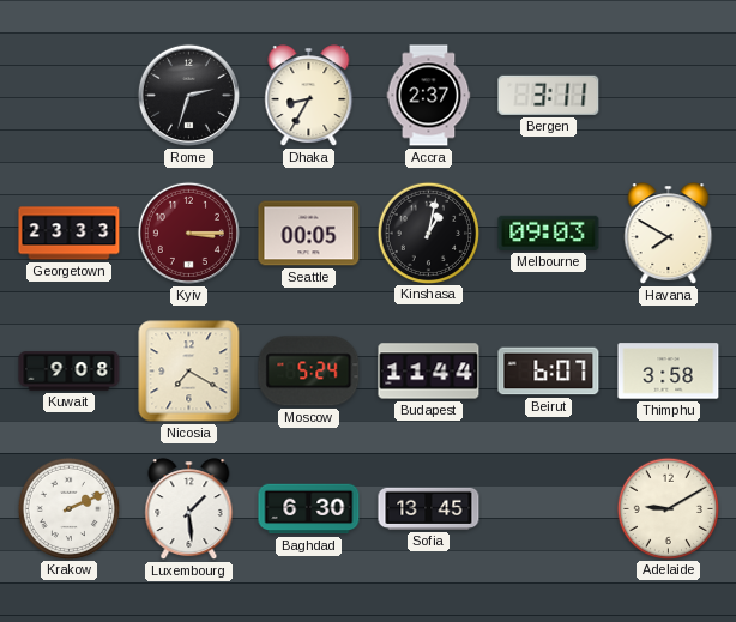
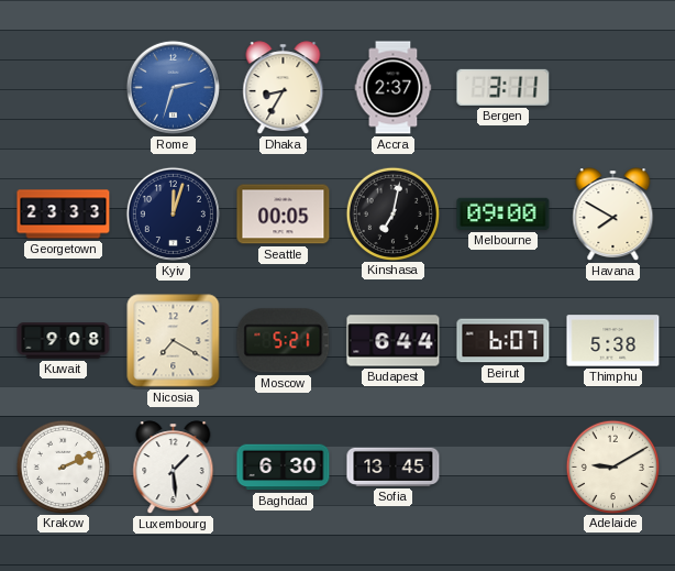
Rome dial: black -> blue (173, 87)
Kyiv: 3:15 -> 12:03 (173, 213)
Kyiv dial: burgundy -> navy (173, 213)
Kinshasa: 1:02 -> 7:02 (392, 213)
Melbourne: 09:03 -> 09:00 (504, 213)
Moscow: 5:24 -> 5:21 (284, 341)
Budapest: 11:44 -> 6:44 (394, 341)
Thimphu: 3:58 -> 5:38 (613, 341)
